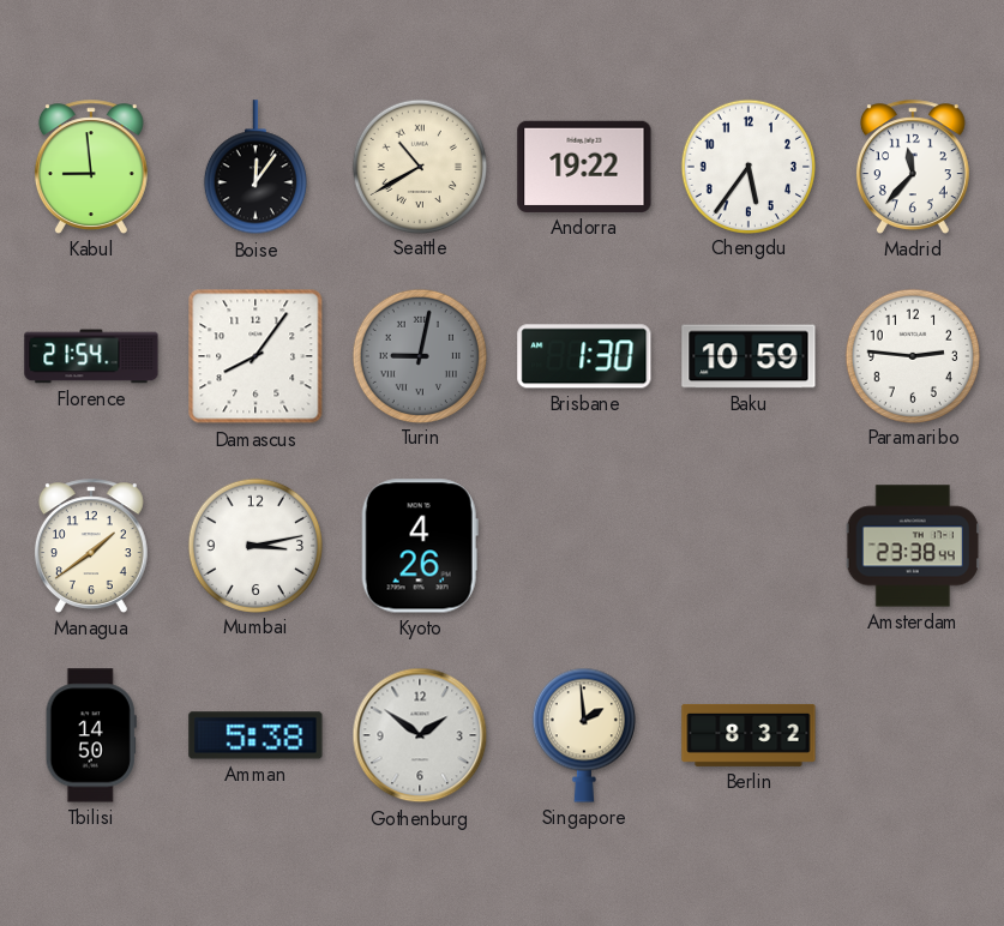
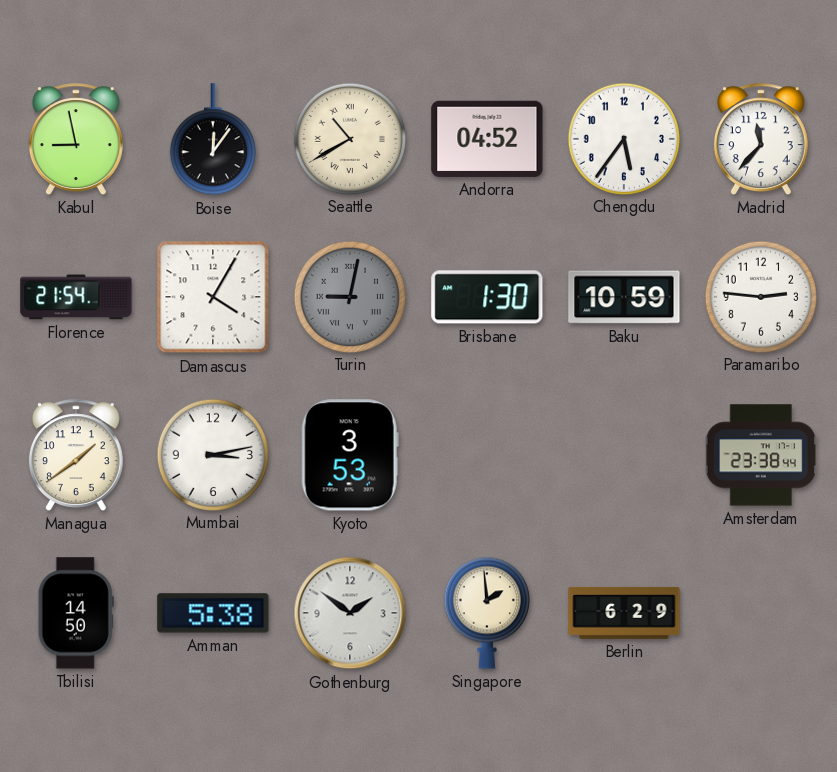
Kabul: 8:59 -> 8:58 (76, 139)
Andorra: 19:22 -> 04:52 (487, 139)
Damascus: 8:06 -> 4:05 (213, 297)
Kyoto: 4:26 -> 3:53 (350, 455)
Berlin: 8:32 -> 6:29 (624, 613)
